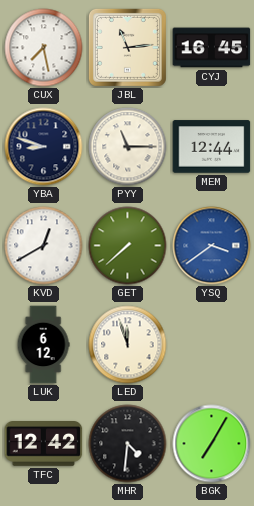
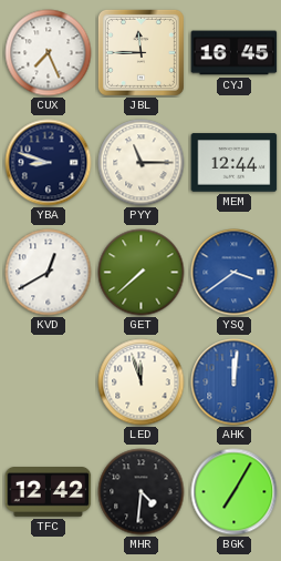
CUX: 7:28 -> 7:26 (49, 53)
JBL: 11:14 -> 11:45 (140, 52)
LUK: 6:12 -> none (43, 345)
AHK: none -> 12:01 (235, 382)
